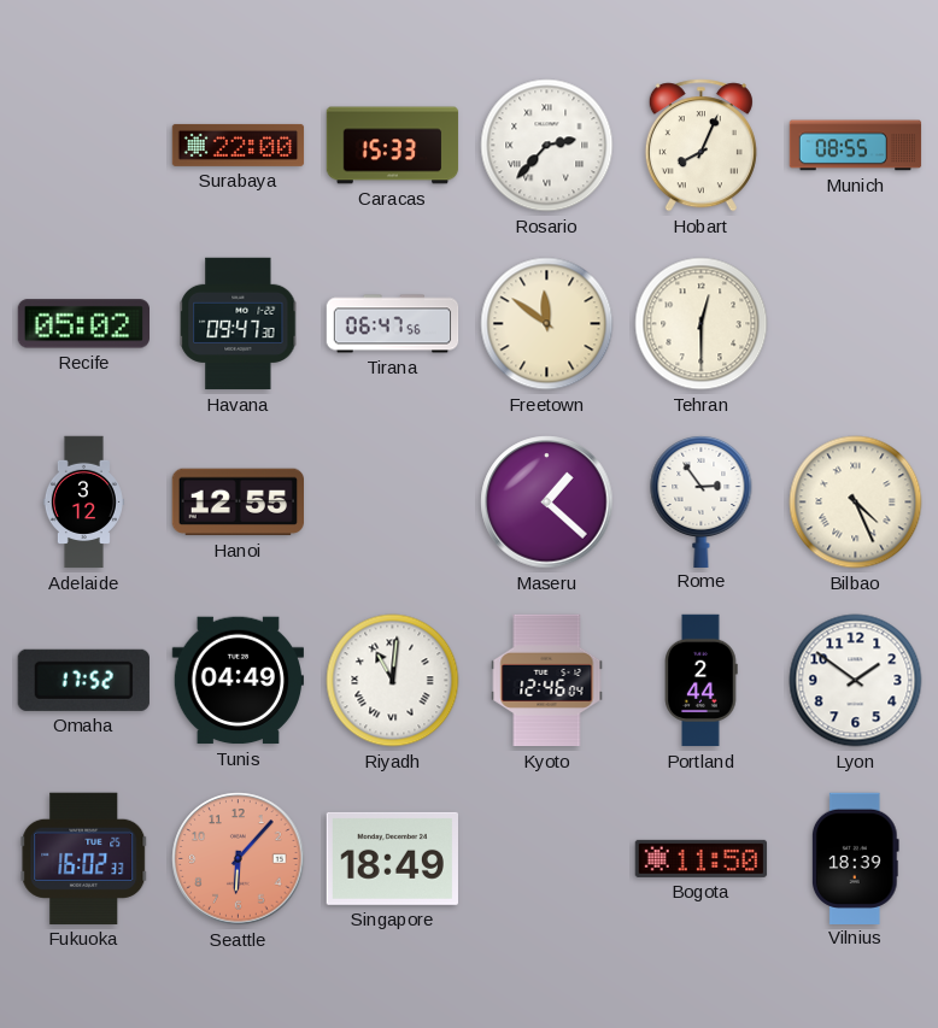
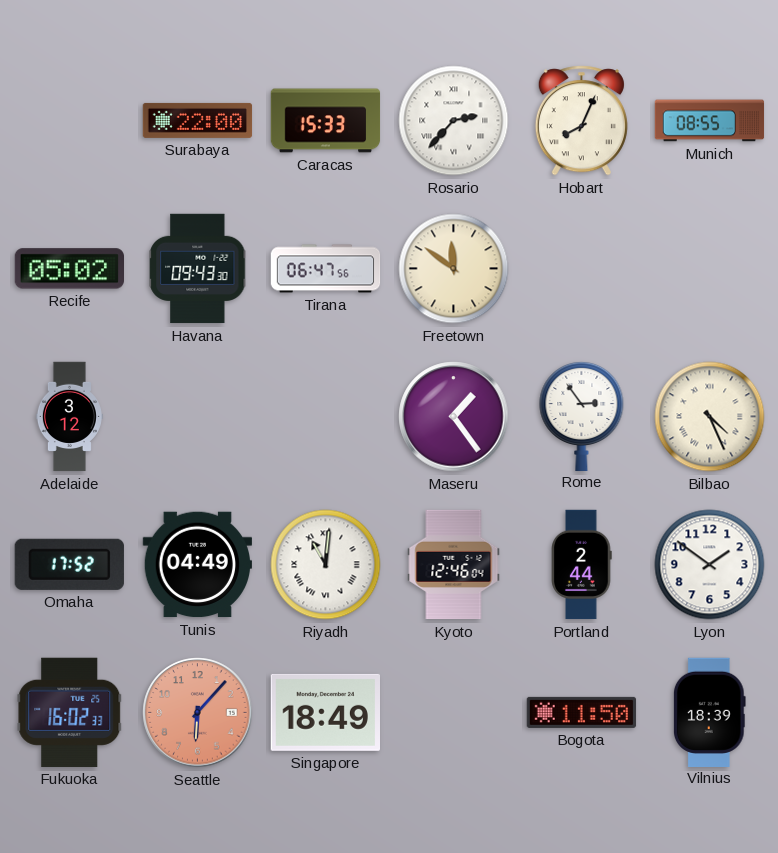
Havana: 09:47 -> 09:43 (198, 269)
Tehran: 12:30 -> none (702, 324)
Hanoi: 12:55 -> none (238, 503)
Maseru: 1:22 -> 1:24 (454, 417)
